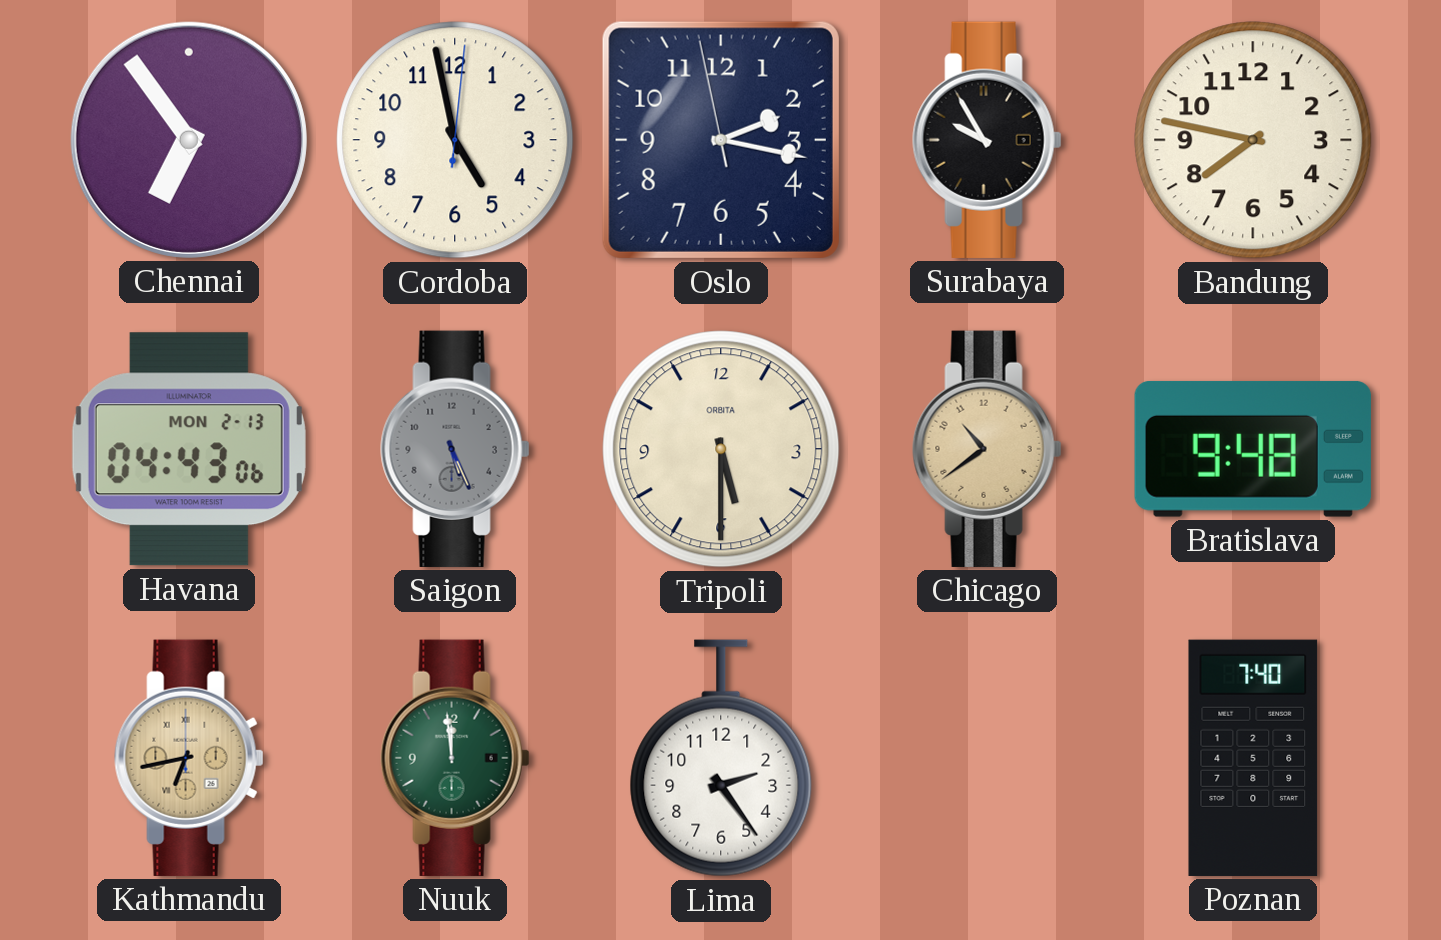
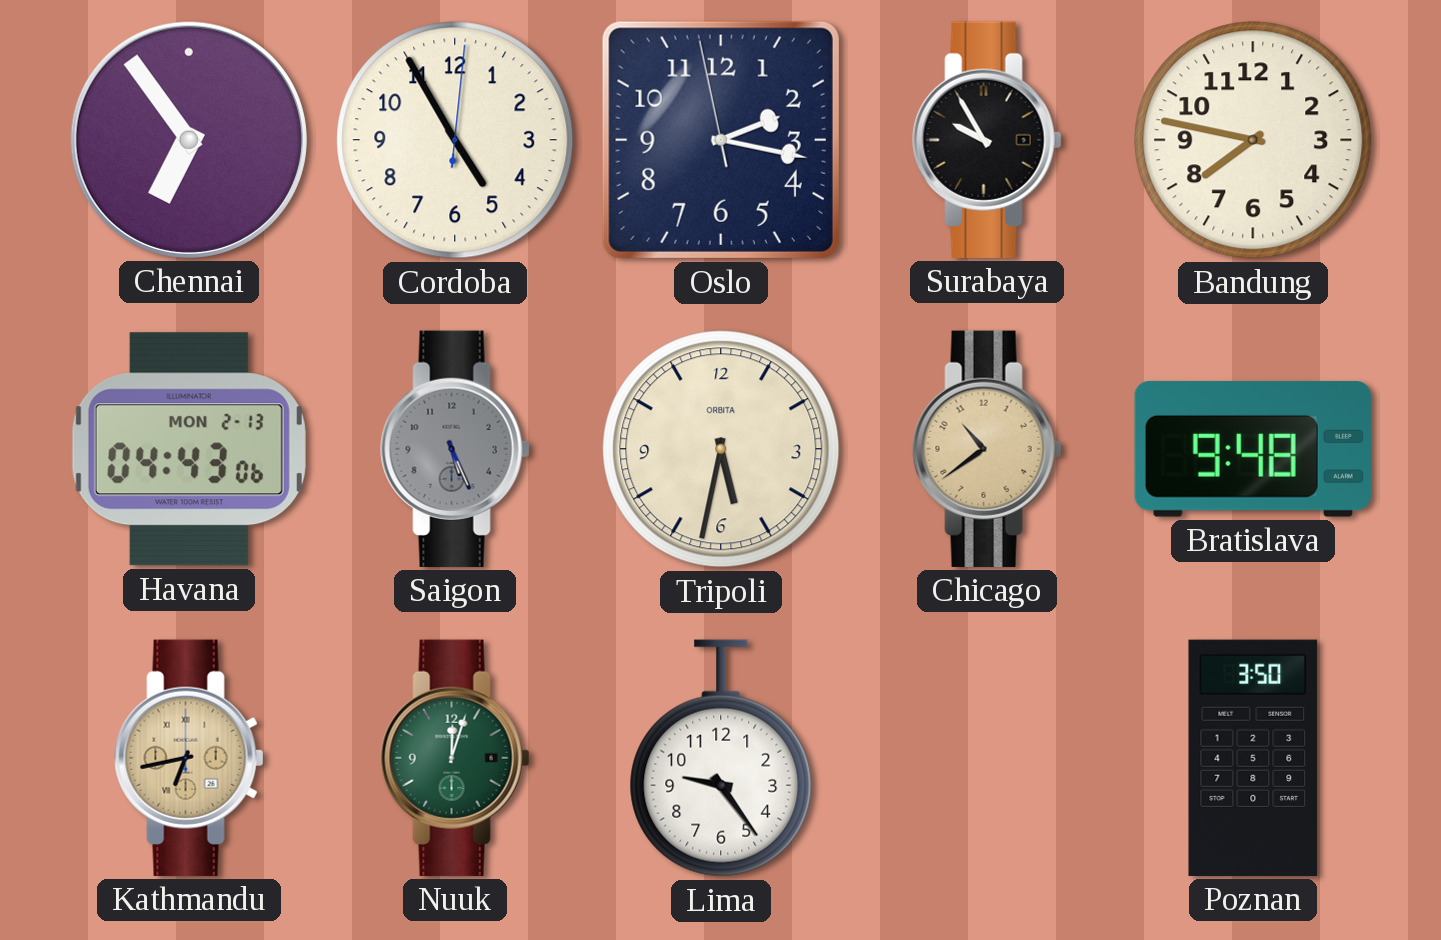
Cordoba: 4:58 -> 4:55 (455, 140)
Tripoli: 5:30 -> 5:32 (721, 449)
Nuuk: 11:59 -> 12:03 (455, 758)
Lima: 2:24 -> 9:24 (721, 758)
Poznan: 7:40 -> 3:50 (1253, 758)
